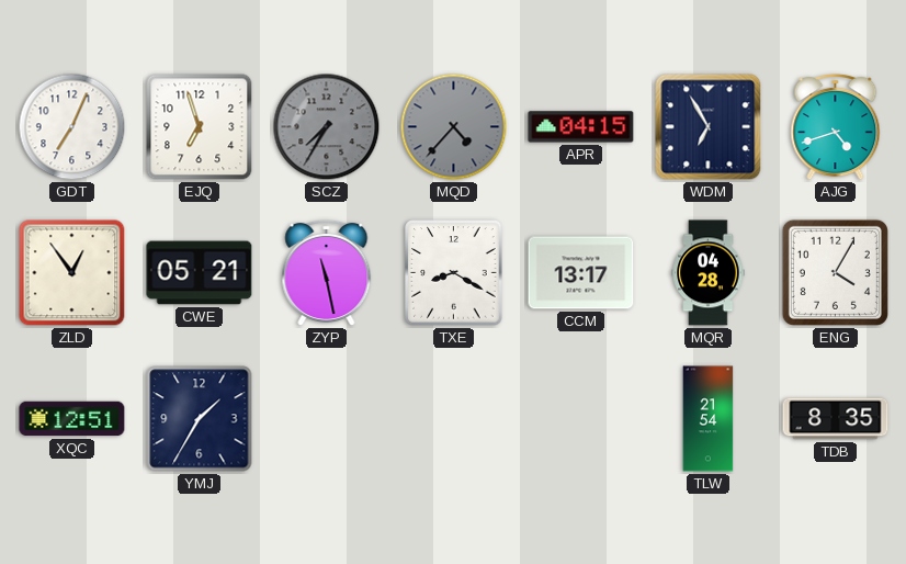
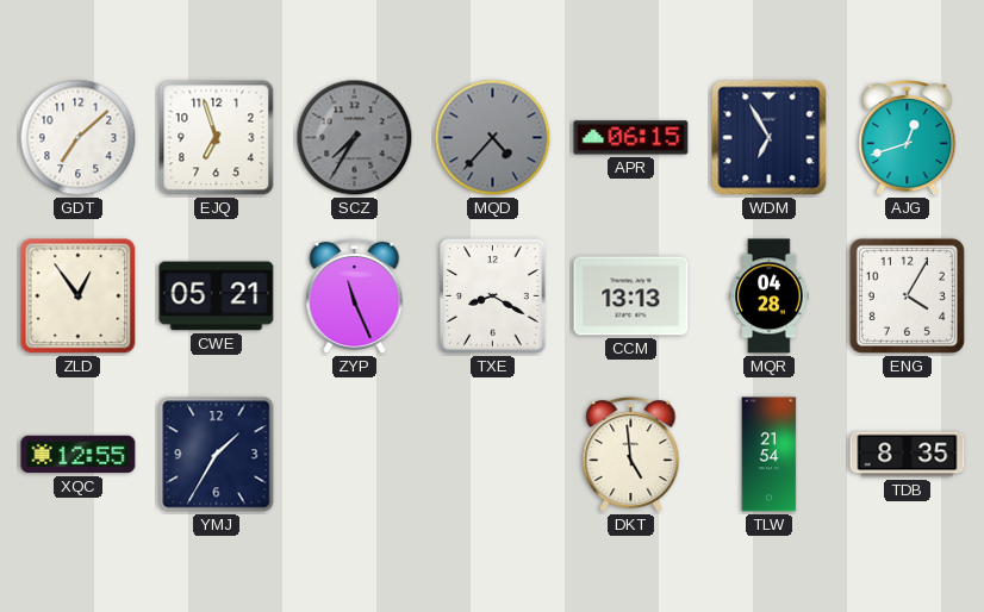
GDT: 7:04 -> 7:08 (79, 138)
APR: 04:15 -> 06:15 (631, 138)
AJG: 4:42 -> 12:42 (908, 138)
ZYP: 11:28 -> 11:26 (355, 296)
CCM: 13:17 -> 13:13 (631, 296)
XQC: 12:51 -> 12:55 (79, 455)
DKT: none -> 4:59 (631, 455)
